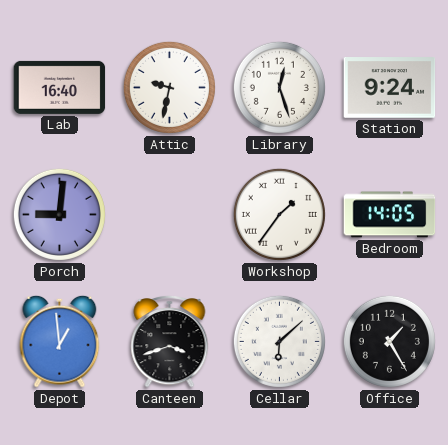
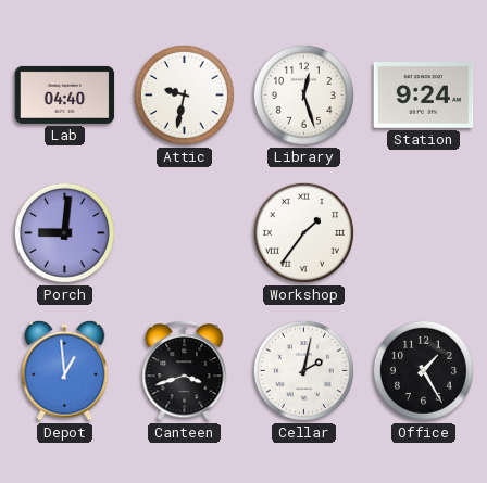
Lab: 16:40 -> 04:40 (65, 94)
Bedroom: 14:05 -> none (390, 215)
Cellar: 6:08 -> 2:02 (303, 370)
